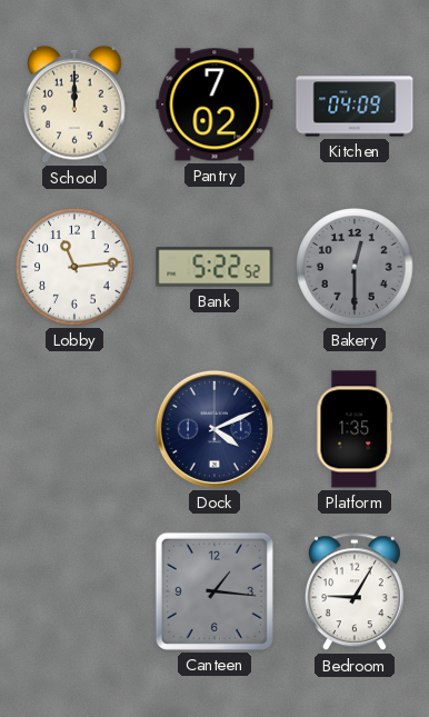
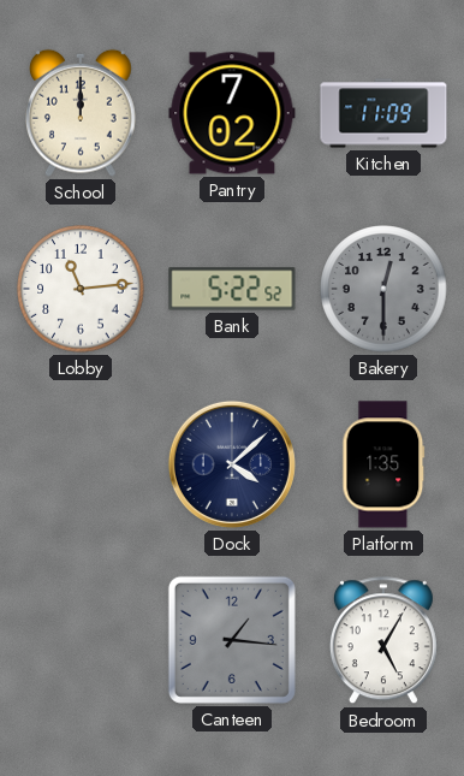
Kitchen: 04:09 -> 11:09 (383, 113)
Dock: 4:11 -> 4:08 (232, 464)
Bedroom: 9:05 -> 5:05 (383, 641)
